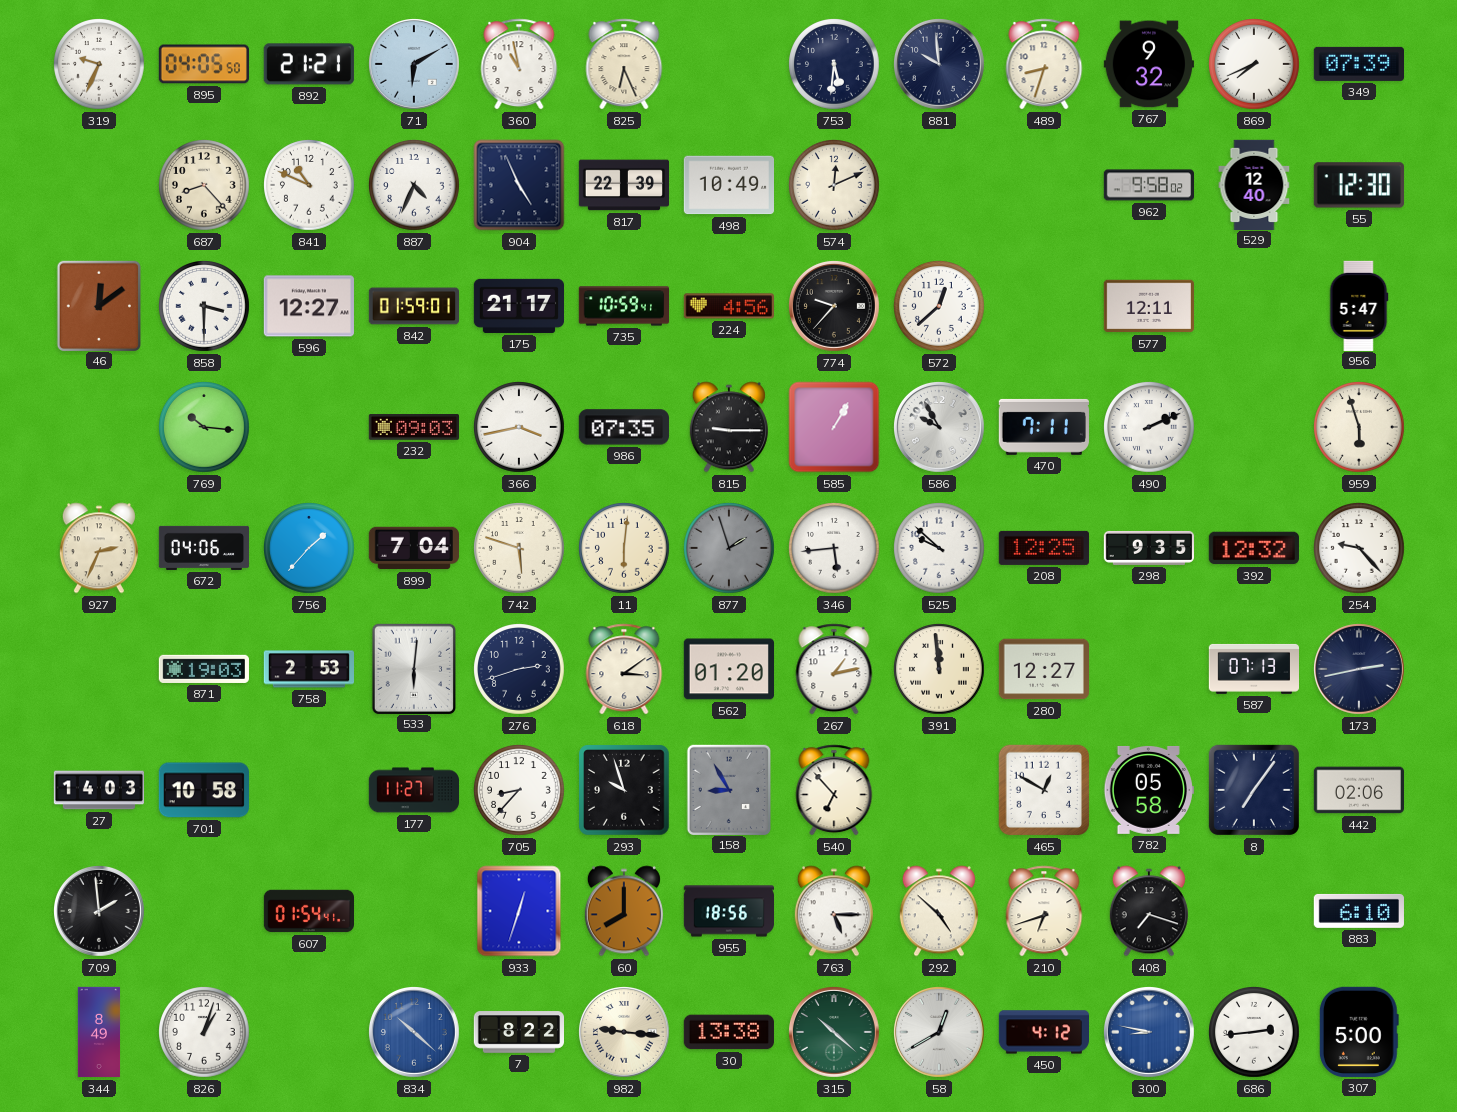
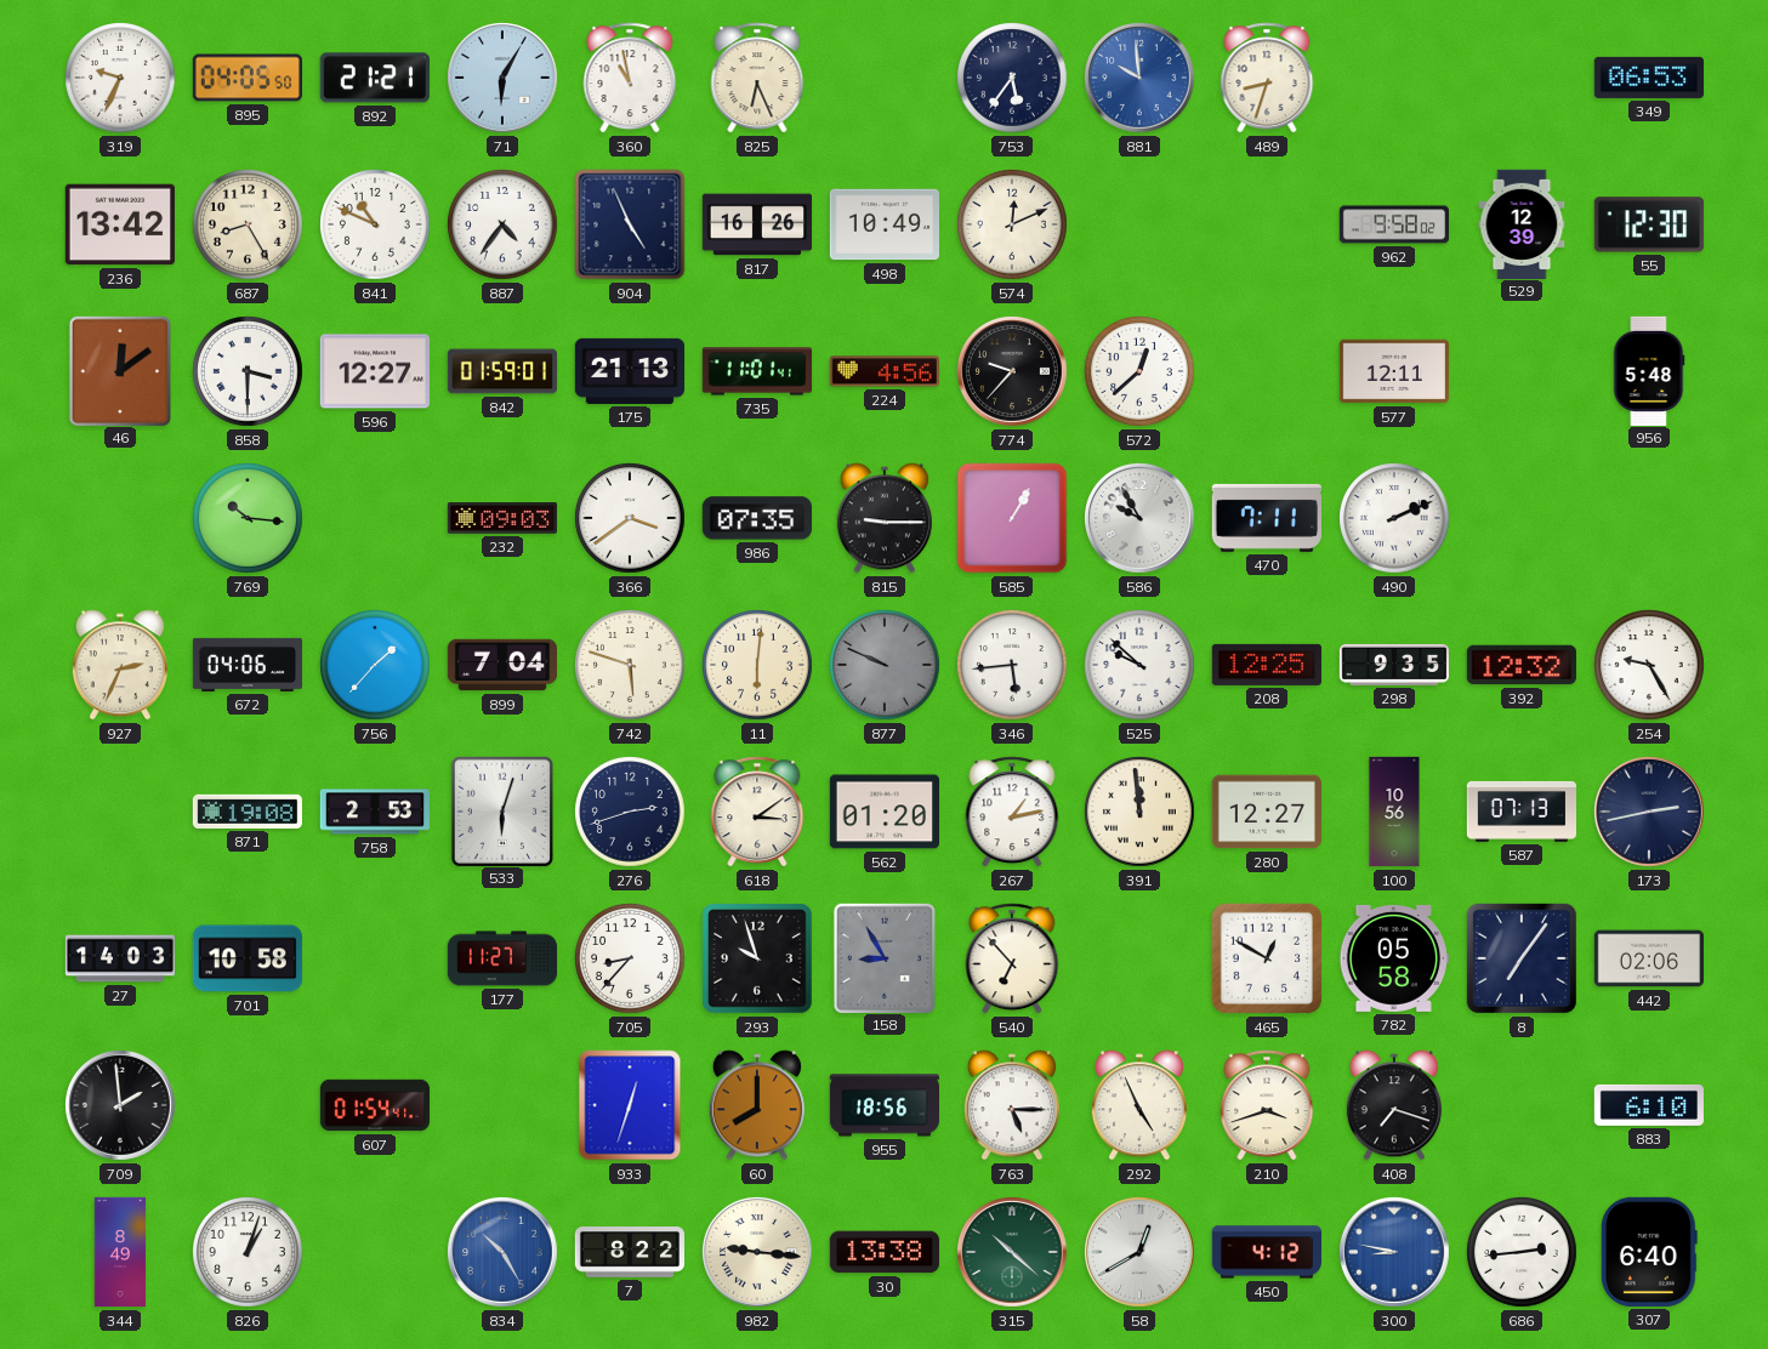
71: 6:10 -> 6:05 (504, 79)
753: 5:31 -> 5:36 (1013, 79)
881 dial: navy -> blue (1141, 79)
767: 9:32 -> none (1149, 64)
869: 7:41 -> none (1255, 65)
349: 07:39 -> 06:53 (1648, 78)
236: none -> 13:42 (120, 224)
687: 8:23 -> 8:25 (249, 226)
887: 4:34 -> 4:36 (504, 226)
817: 22:39 -> 16:26 (756, 224)
529: 12:40 -> 12:39 (1522, 223)
175: 21:17 -> 21:13 (629, 371)
735: 10:59 -> 11:01 (756, 371)
956: 5:47 -> 5:48 (1649, 370)
366: 3:43 -> 3:39 (631, 519)
959: 5:57 -> none (1360, 428)
877: 1:57 -> 9:49 (886, 666)
254: 9:23 -> 9:25 (1650, 666)
871: 19:03 -> 19:08 (248, 812)
533: 6:01 -> 6:03 (501, 810)
100: none -> 10:56 (1394, 812)
292: 4:52 -> 4:56 (1139, 1105)
210: 6:42 -> 3:42 (1267, 1105)
834: 10:22 -> 10:25 (504, 1253)
307: 5:00 -> 6:40 (1649, 1252)
